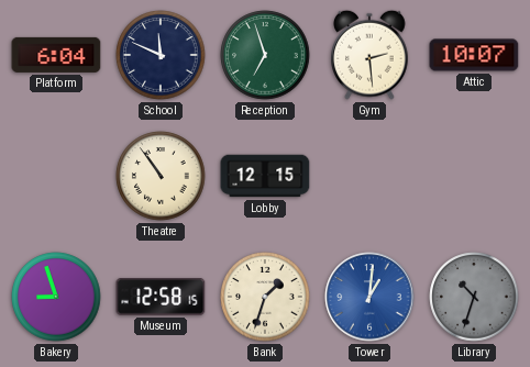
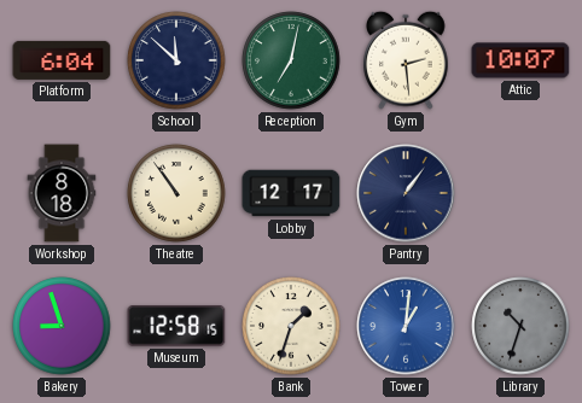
School: 11:49 -> 11:52 (176, 60)
Reception: 6:57 -> 7:02 (291, 60)
Workshop: none -> 8:18 (62, 193)
Lobby: 12:15 -> 12:17 (291, 193)
Pantry: none -> 1:06 (406, 193)
